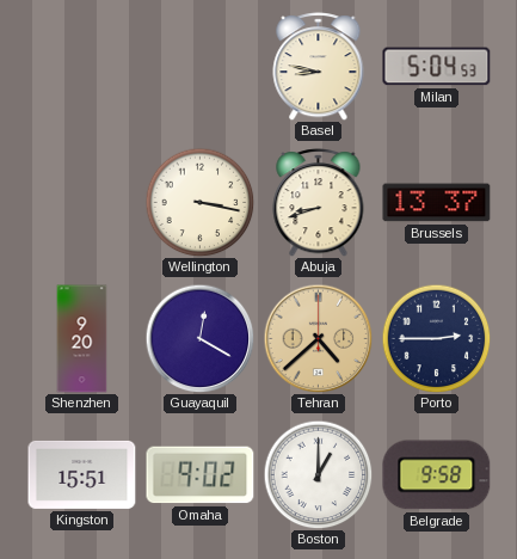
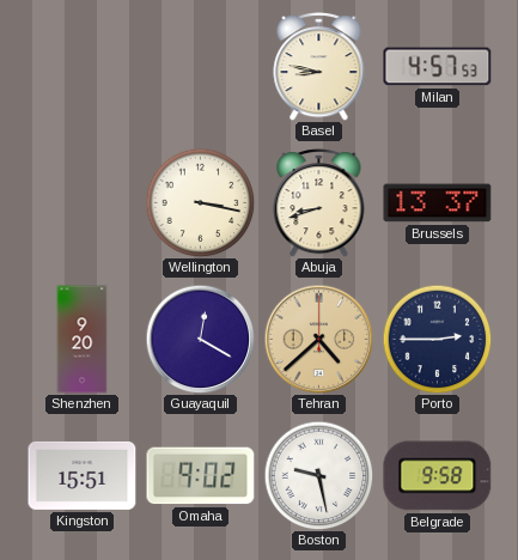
Milan: 5:04 -> 4:57 (438, 67)
Boston: 1:00 -> 9:28 (318, 475)
